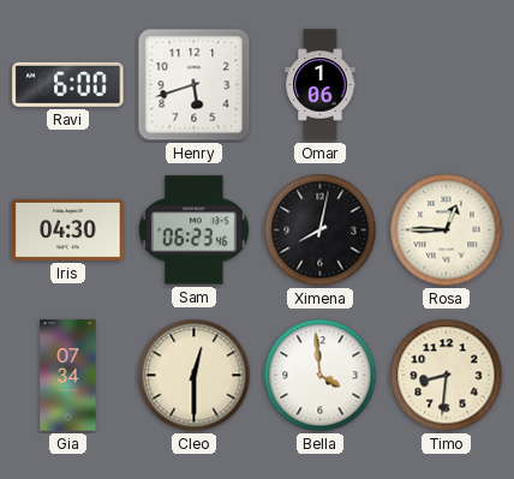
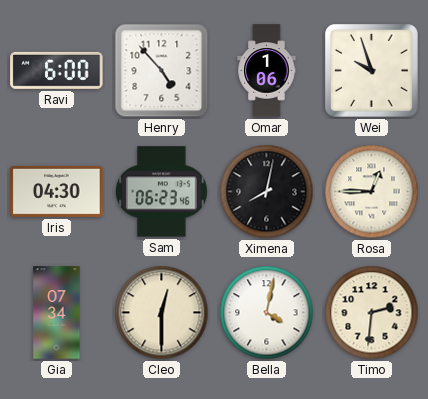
Henry: 5:42 -> 4:53 (162, 71)
Wei: none -> 9:57 (372, 71)
Bella: 3:59 -> 4:02 (267, 313)
Timo: 8:31 -> 2:31 (372, 313)
